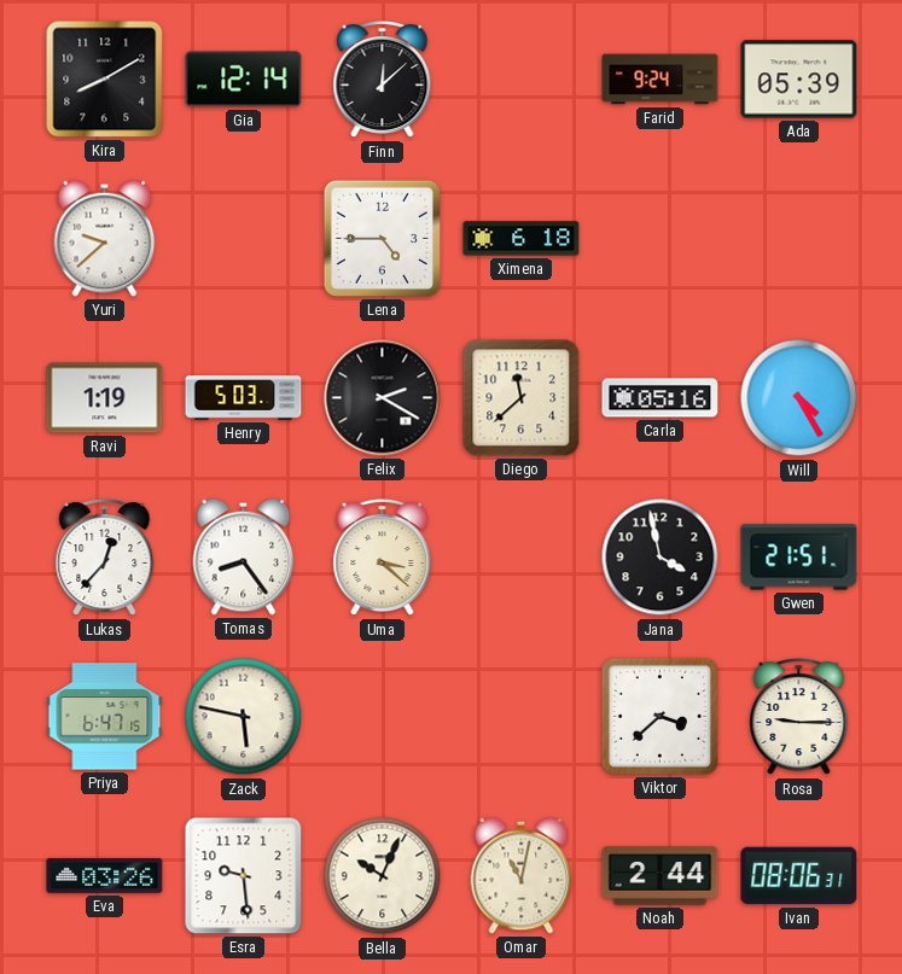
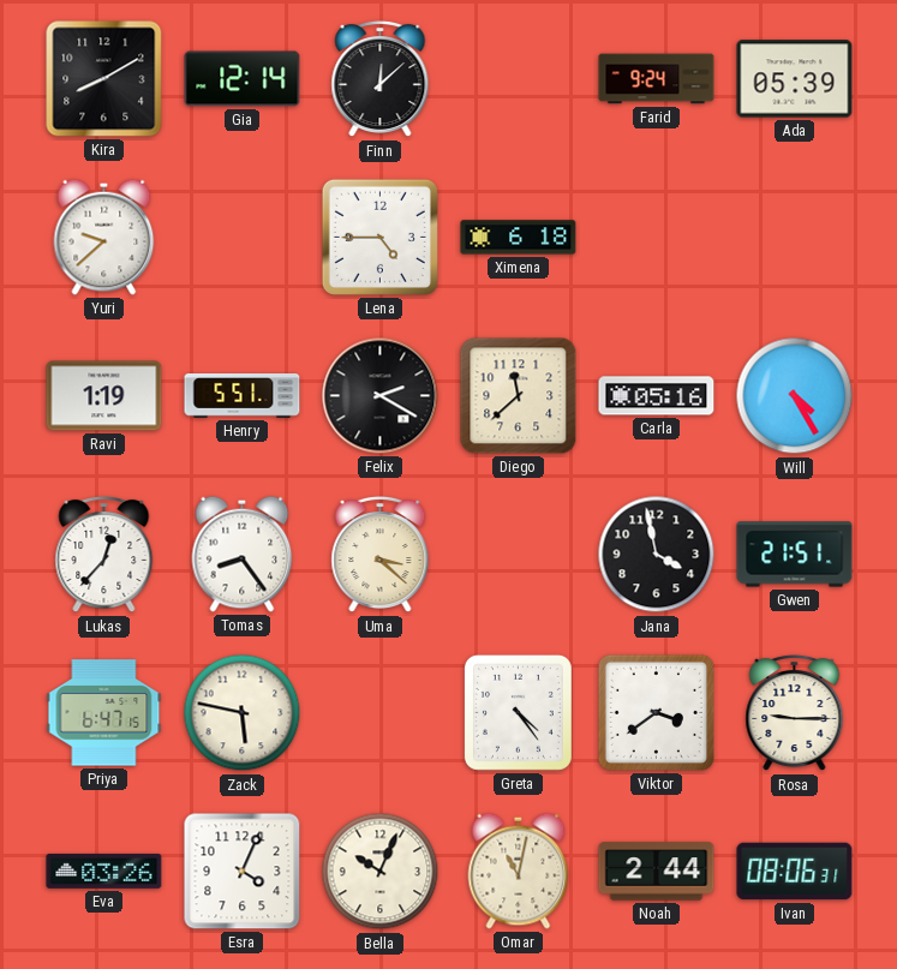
Henry: 5:03 -> 5:51 (243, 396)
Greta: none -> 4:24 (518, 712)
Viktor: 3:38 -> 3:39 (656, 712)
Esra: 9:29 -> 4:04 (243, 872)
